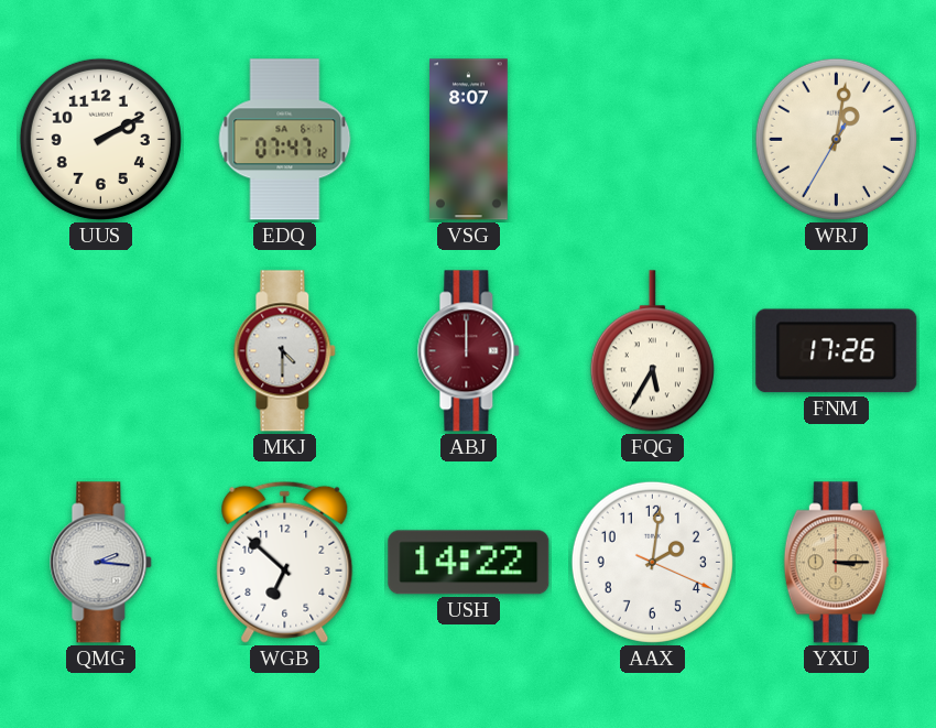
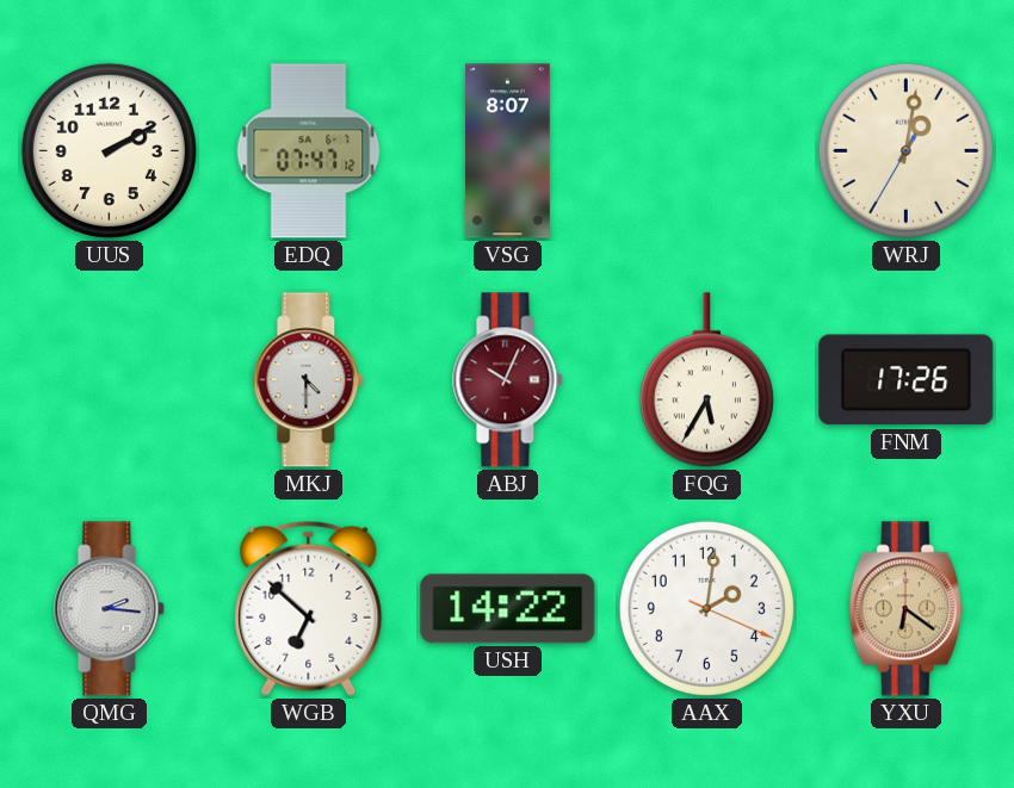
ABJ: 12:00 -> 10:04 (508, 380)
YXU: 3:15 -> 6:21 (905, 609)
